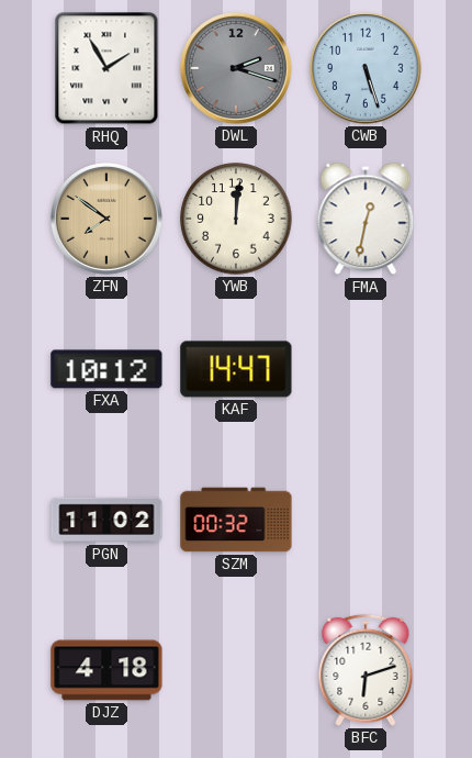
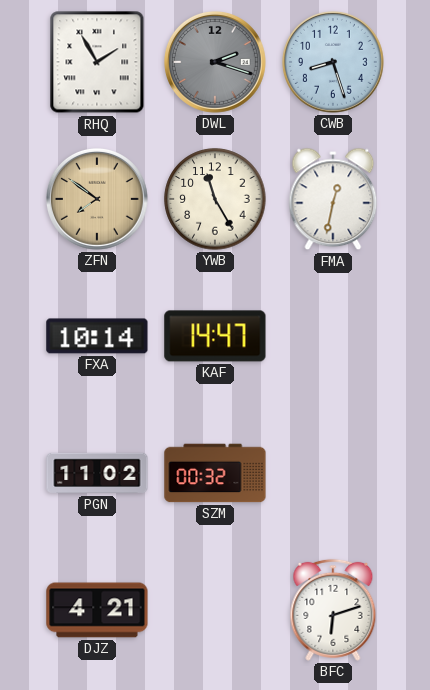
CWB: 5:27 -> 8:27 (333, 62)
YWB: 12:01 -> 11:25 (215, 199)
FXA: 10:12 -> 10:14 (97, 336)
DJZ: 4:18 -> 4:21 (97, 610)
